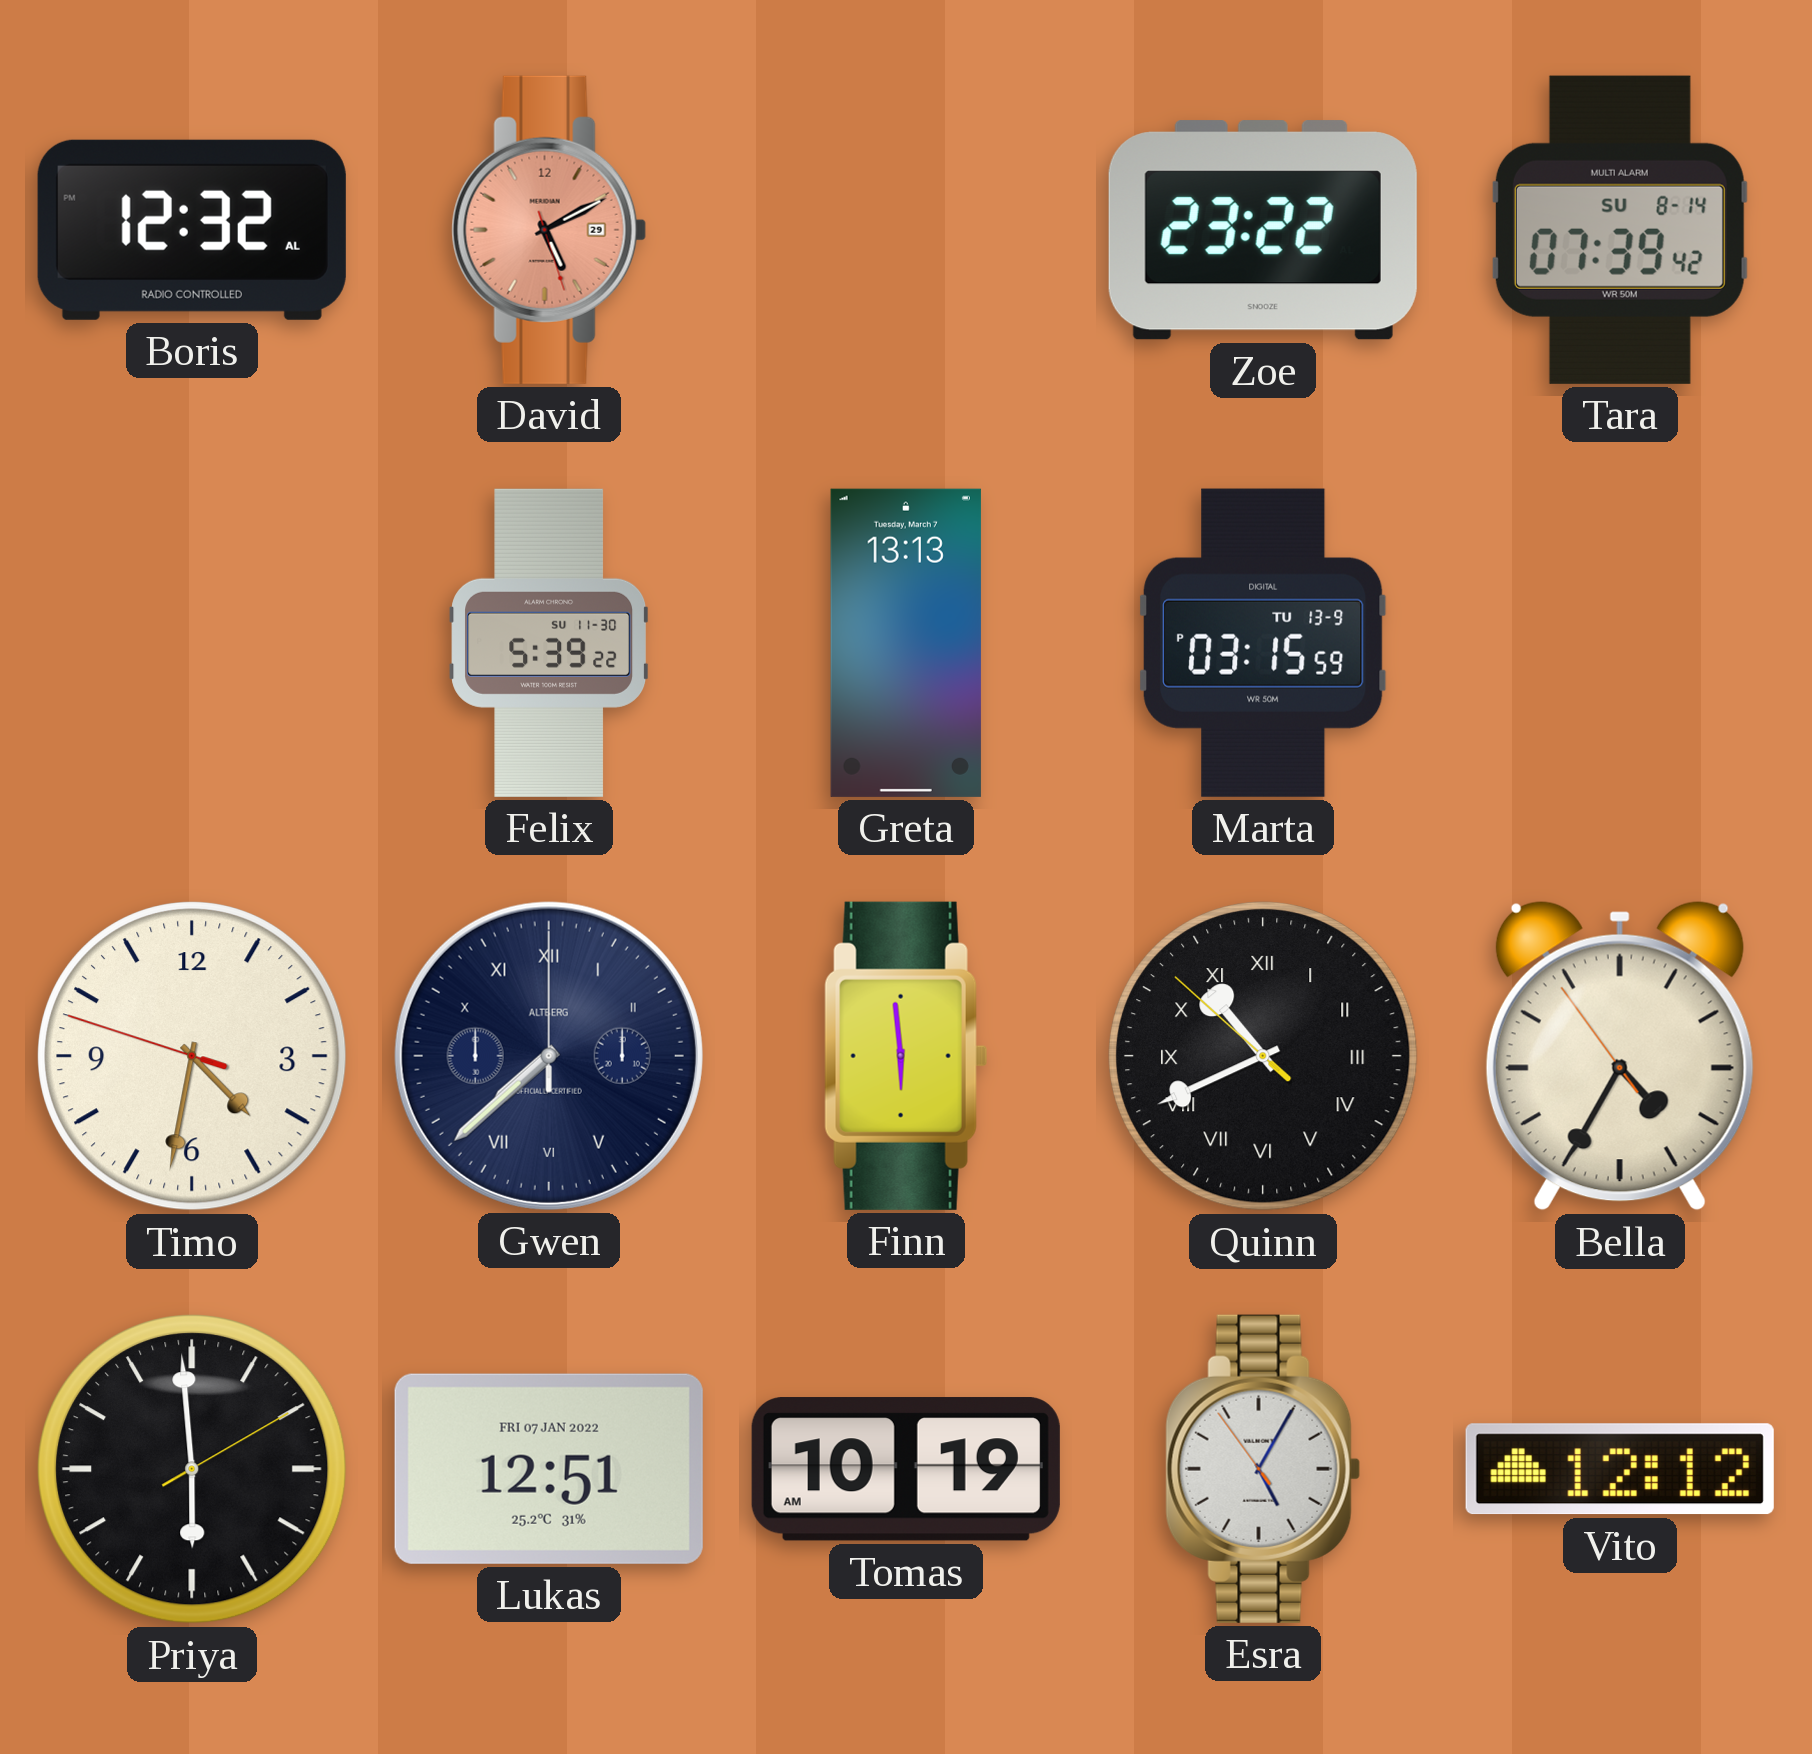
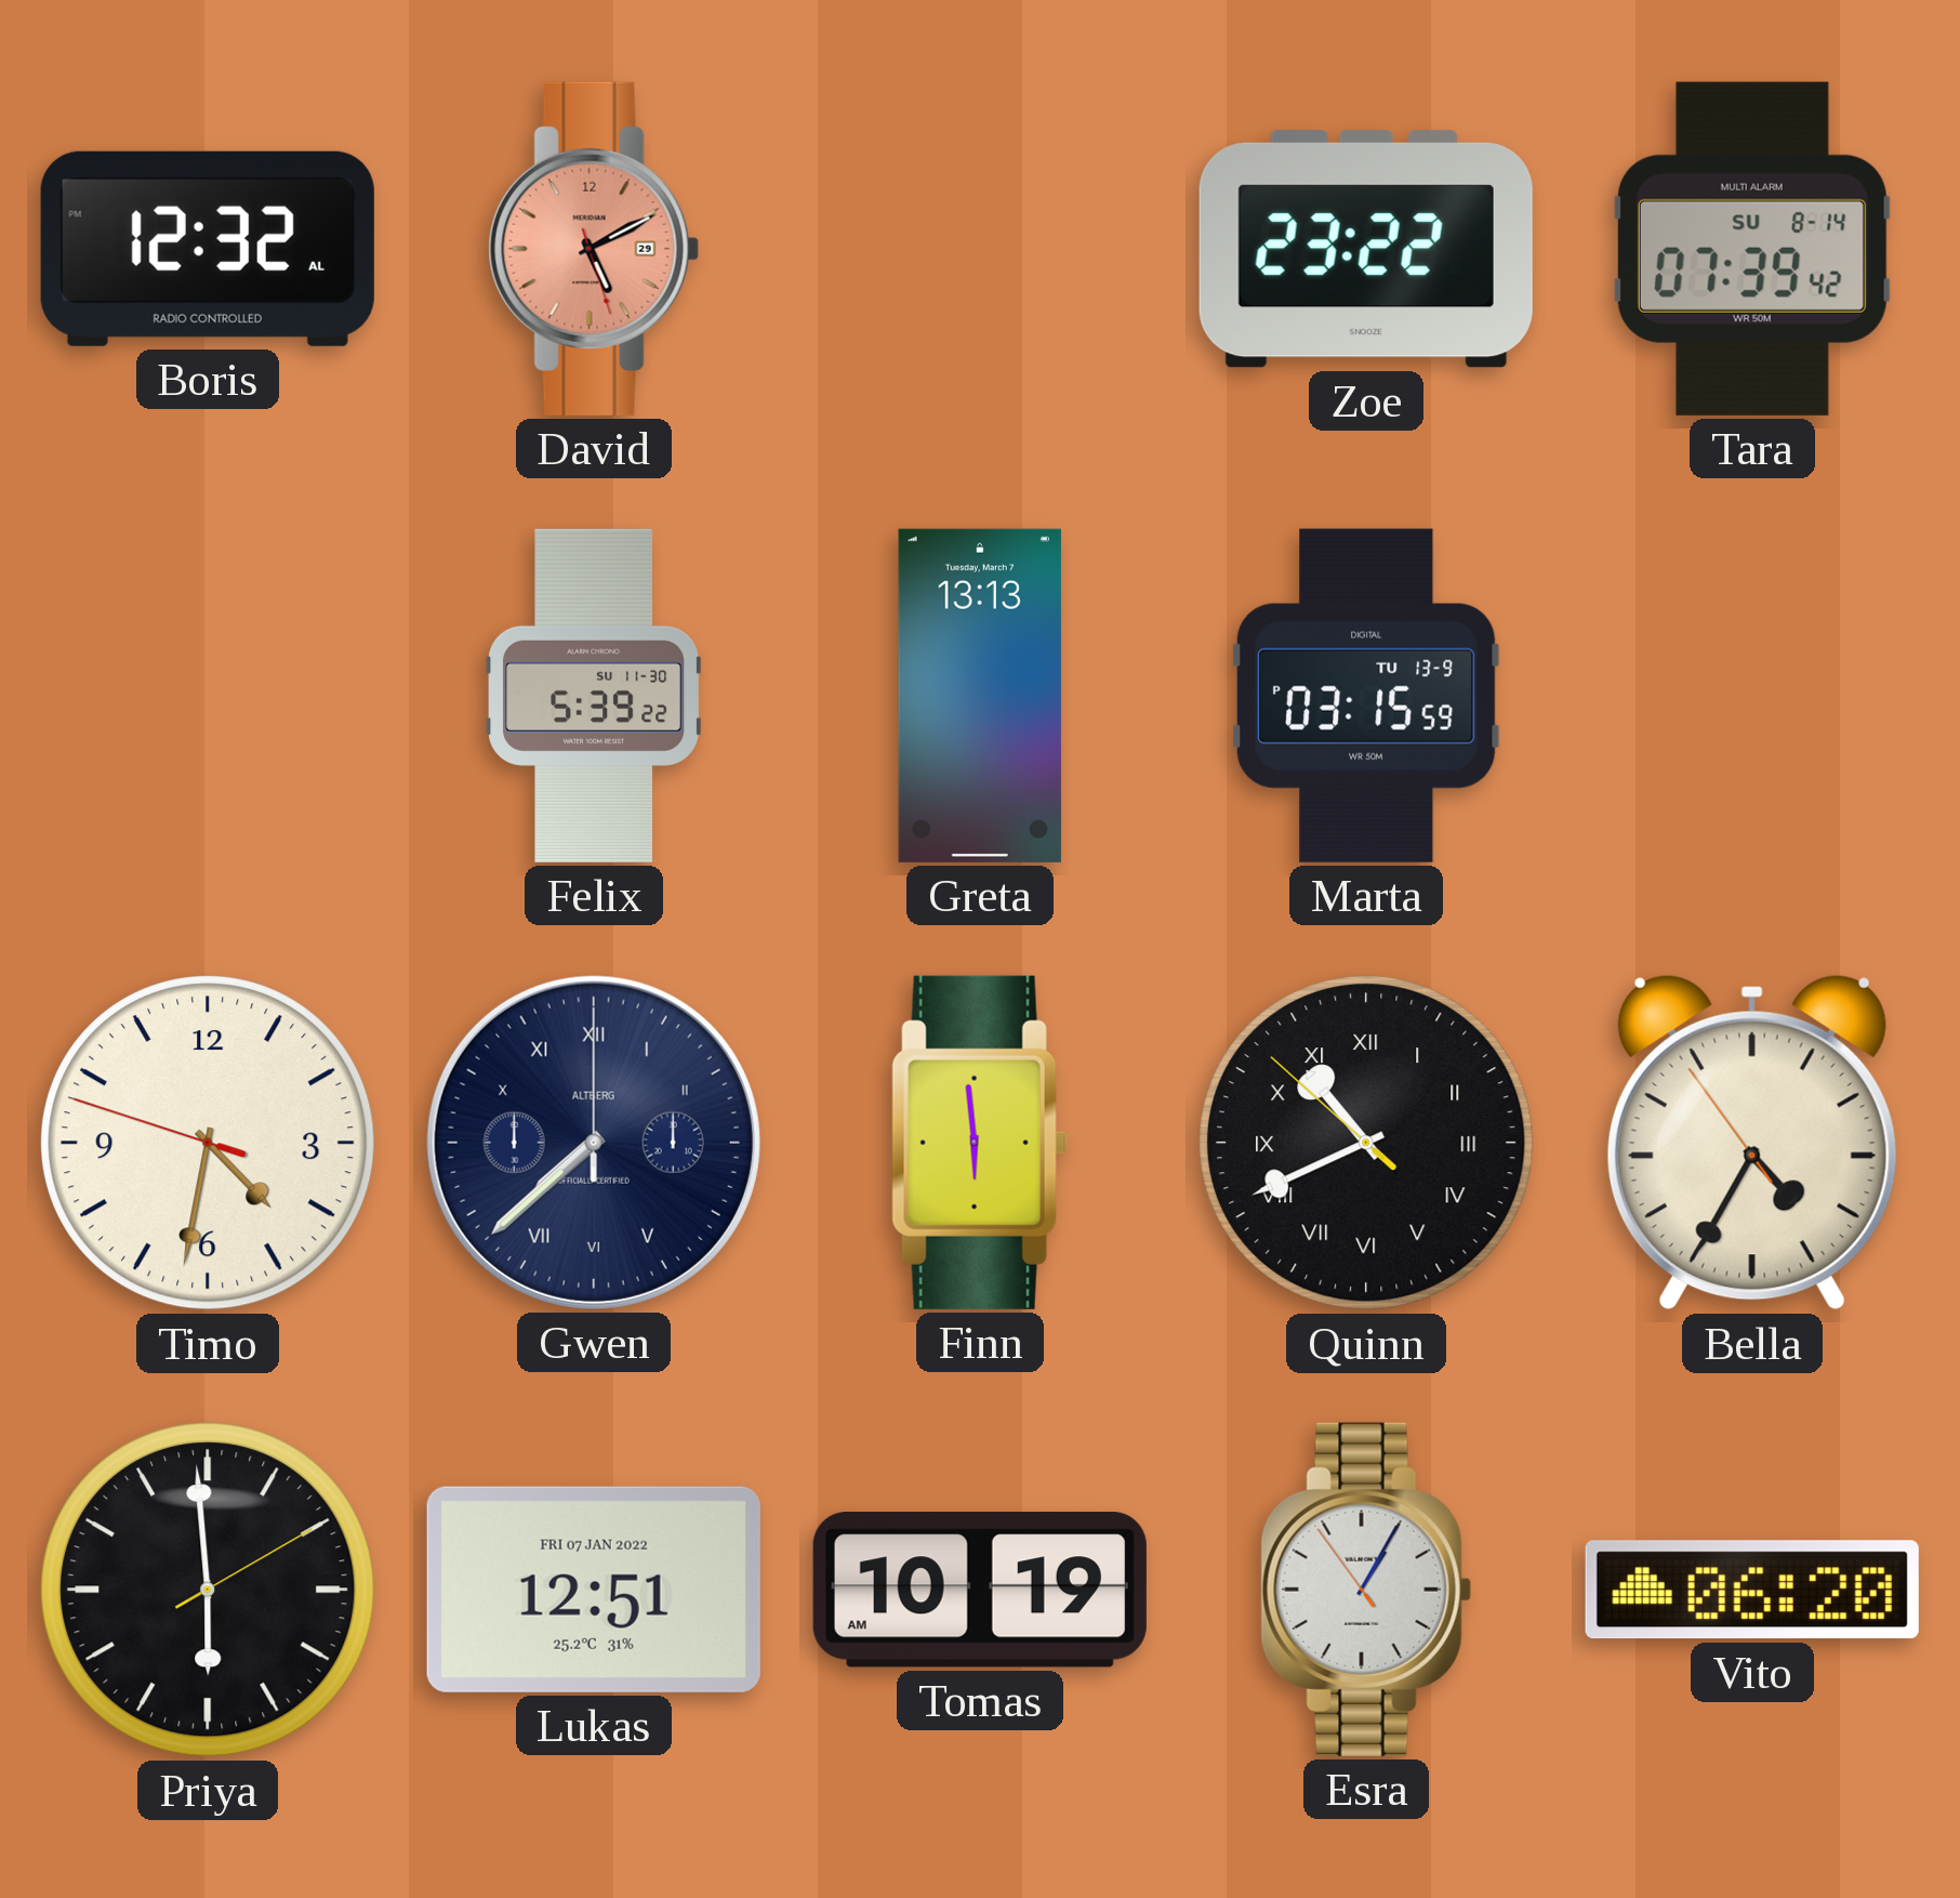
Esra: 5:04 -> 1:04 (1366, 1590)
Vito: 12:12 -> 06:20 (1752, 1590)
